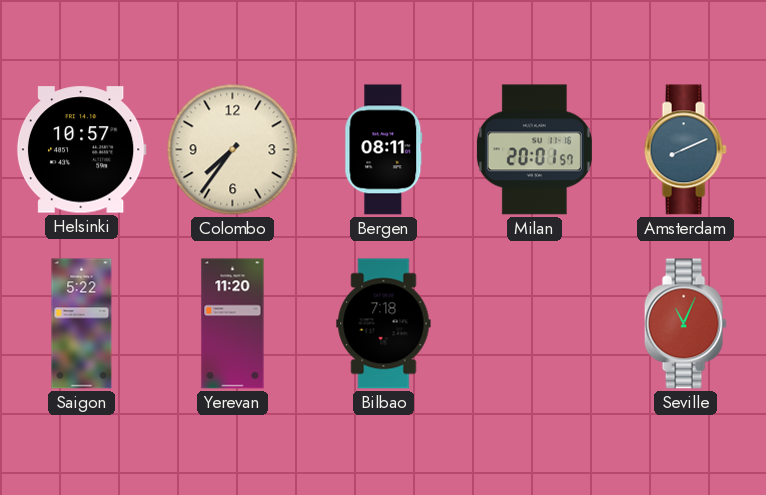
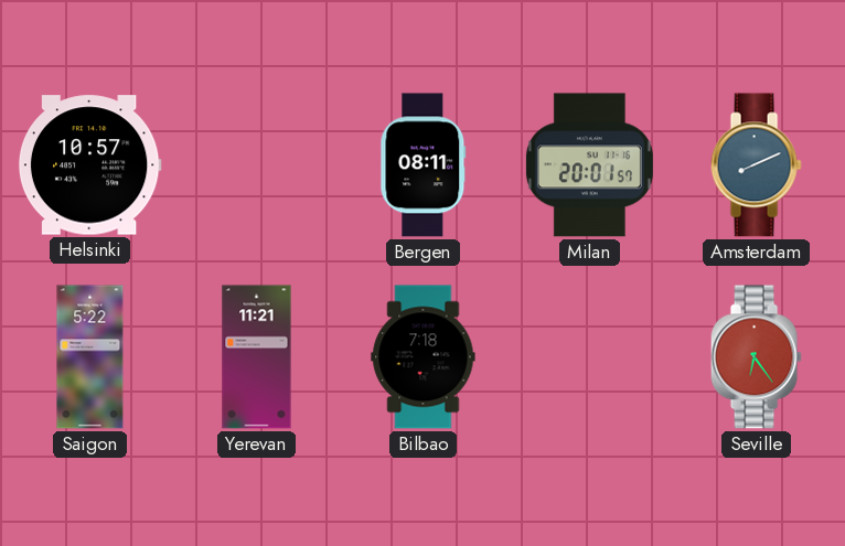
Colombo: 7:36 -> none (233, 150)
Yerevan: 11:20 -> 11:21 (257, 357)
Seville: 11:04 -> 6:24 (756, 357)
